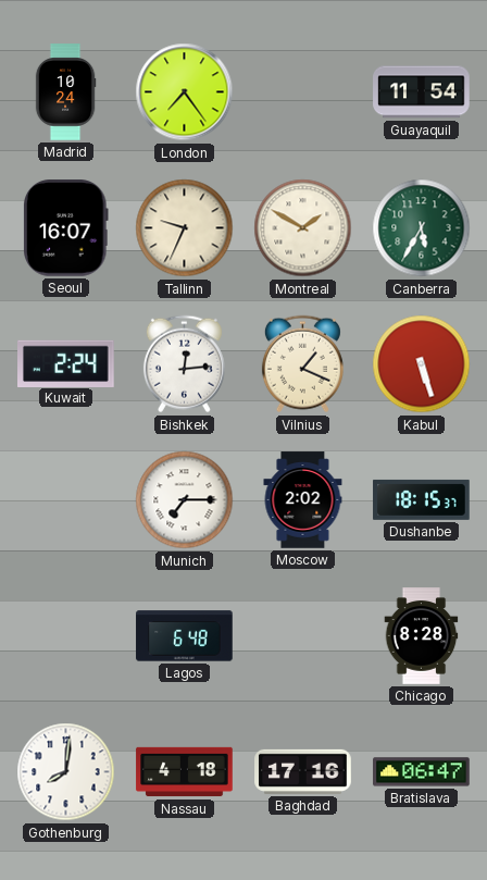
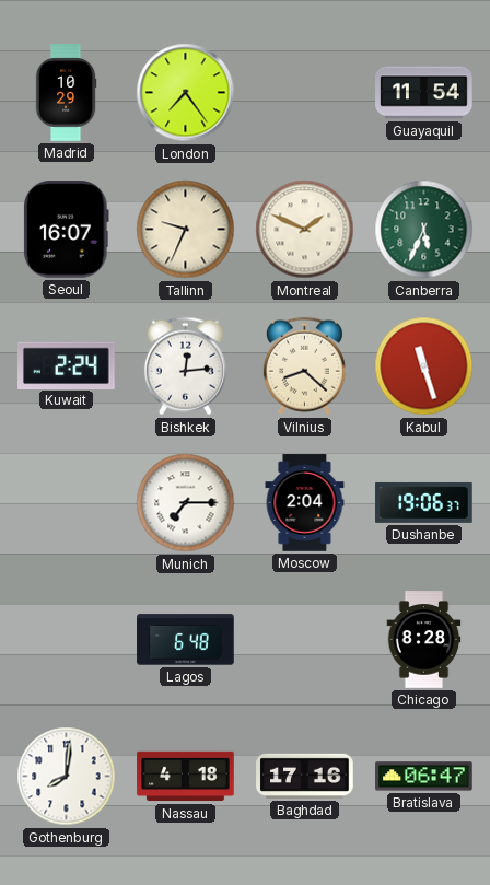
Madrid: 10:24 -> 10:29 (66, 93)
Montreal: 1:50 -> 1:49 (305, 230)
Canberra: 5:35 -> 5:34 (424, 230)
Vilnius: 1:19 -> 8:22 (304, 366)
Kabul: 5:27 -> 11:27 (424, 366)
Moscow: 2:02 -> 2:04 (305, 503)
Dushanbe: 18:15 -> 19:06 (424, 502)
